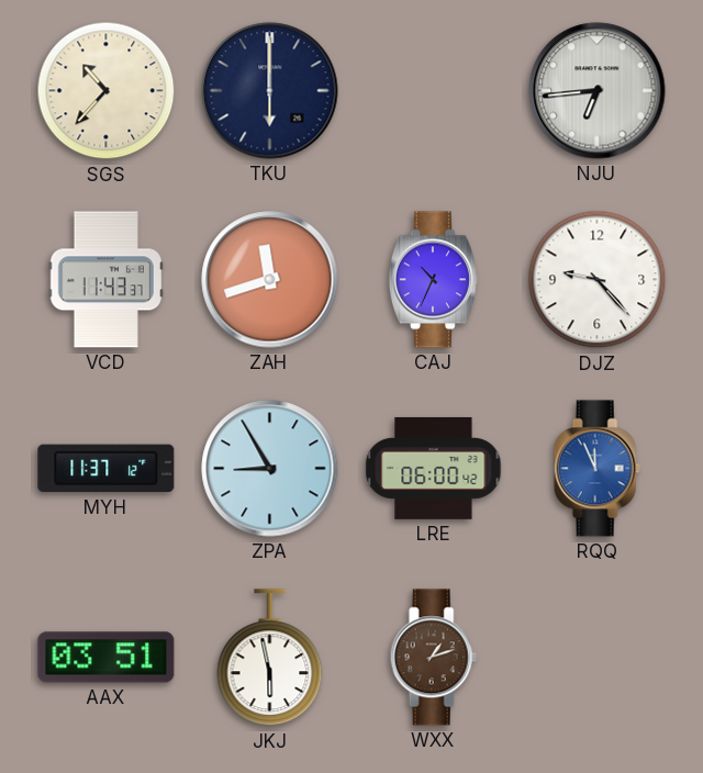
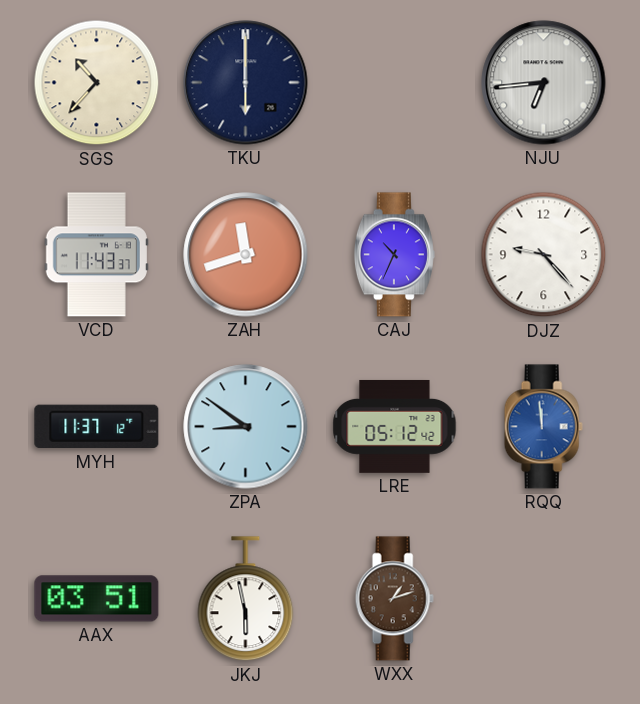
ZPA: 8:55 -> 8:51 (246, 427)
LRE: 06:00 -> 05:12 (395, 426)
RQQ: 11:56 -> 11:59 (543, 427)
